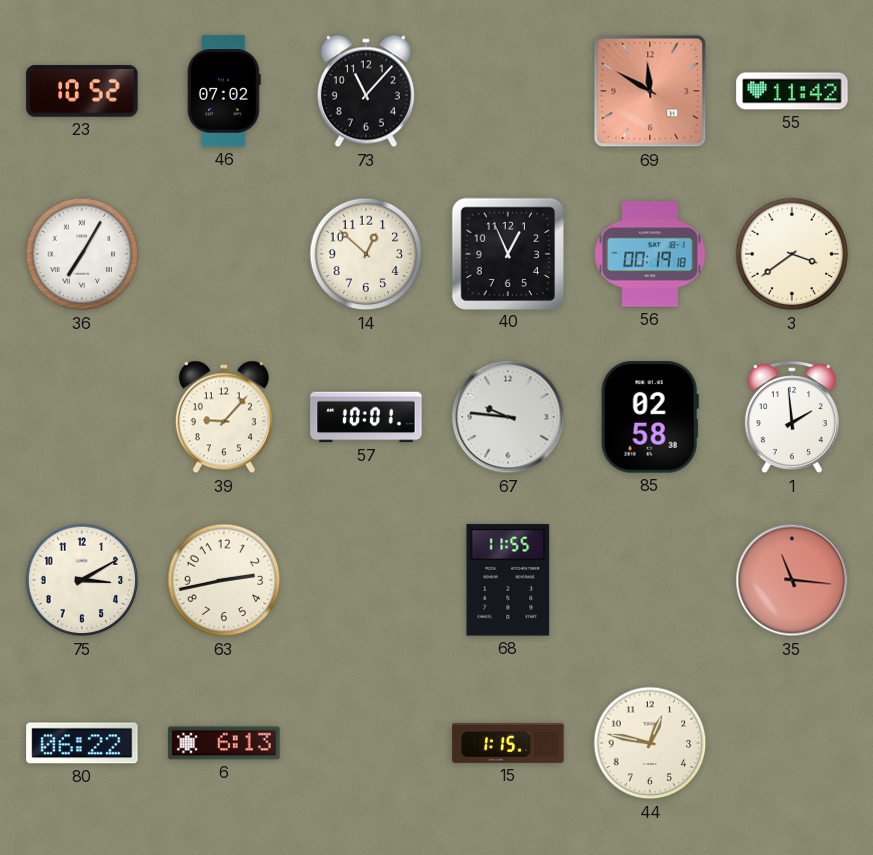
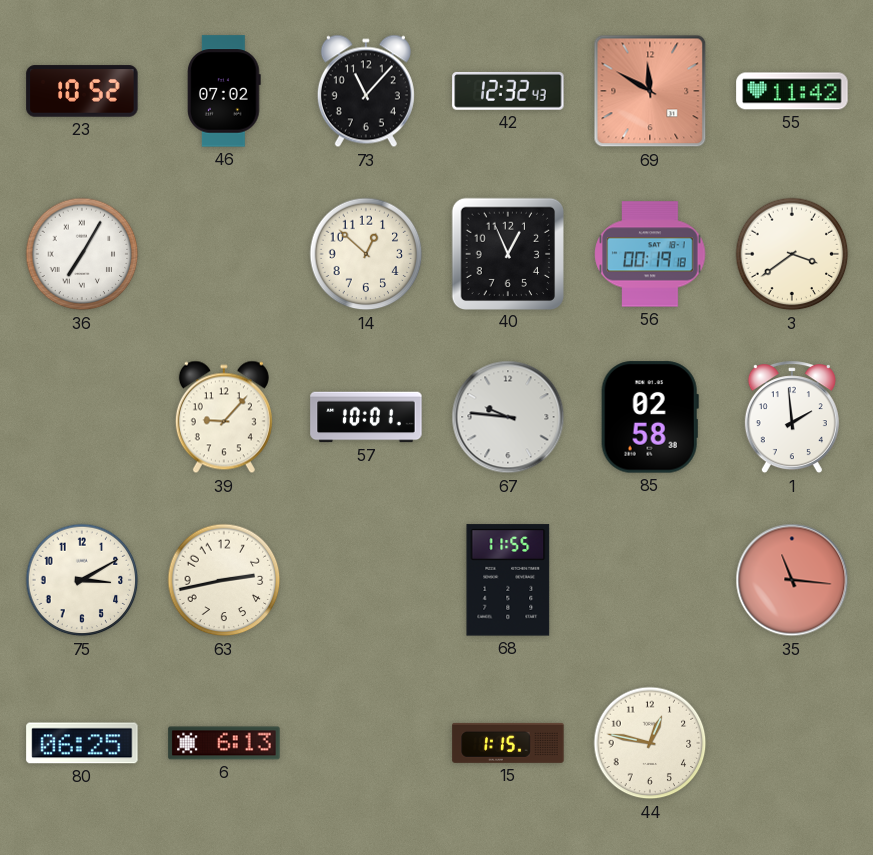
42: none -> 12:32 (508, 91)
80: 06:22 -> 06:25 (82, 743)
